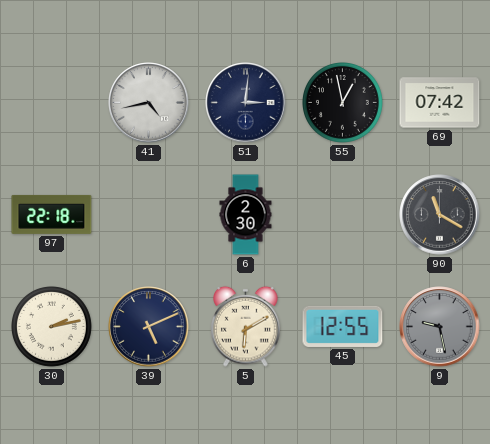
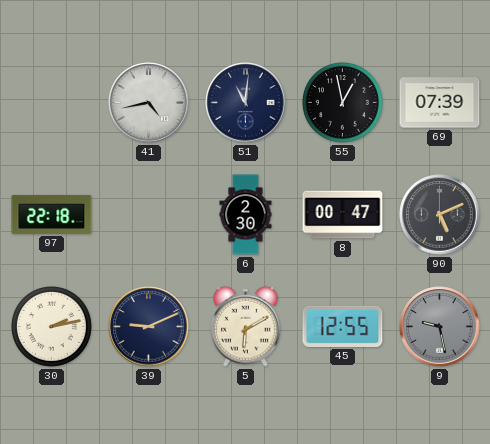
51: 3:01 -> 11:01 (246, 103)
69: 07:42 -> 07:39 (440, 103)
8: none -> 00:47 (343, 215)
90: 11:20 -> 5:11 (440, 215)
39: 5:11 -> 9:11 (149, 327)
